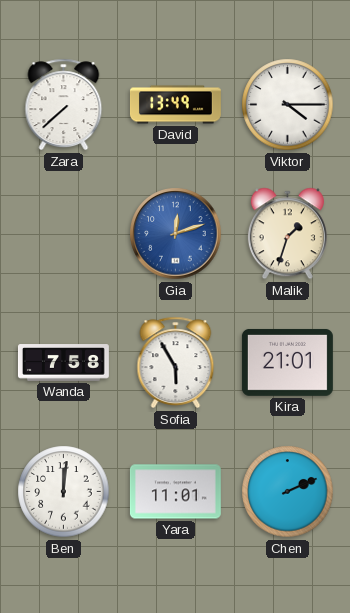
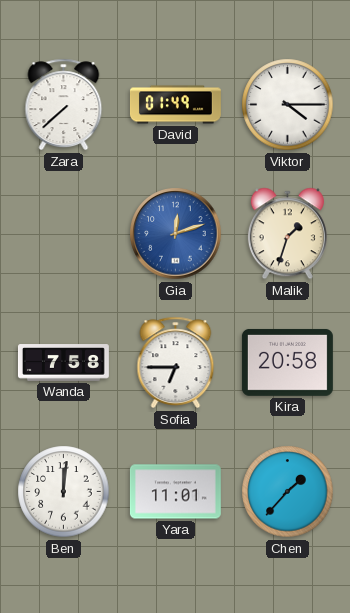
David: 13:49 -> 01:49 (175, 105)
Sofia: 5:55 -> 6:45 (176, 363)
Kira: 21:01 -> 20:58 (287, 362)
Chen: 2:11 -> 1:37 (288, 492)
